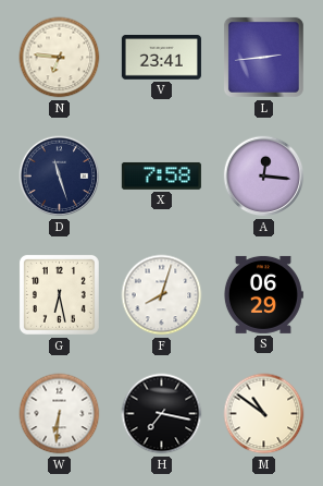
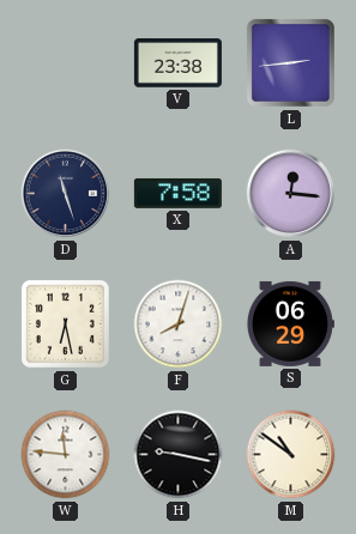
N: 6:46 -> none (60, 58)
V: 23:41 -> 23:38 (177, 63)
W: 6:31 -> 11:46 (66, 455)
H: 7:17 -> 9:17 (179, 455)
